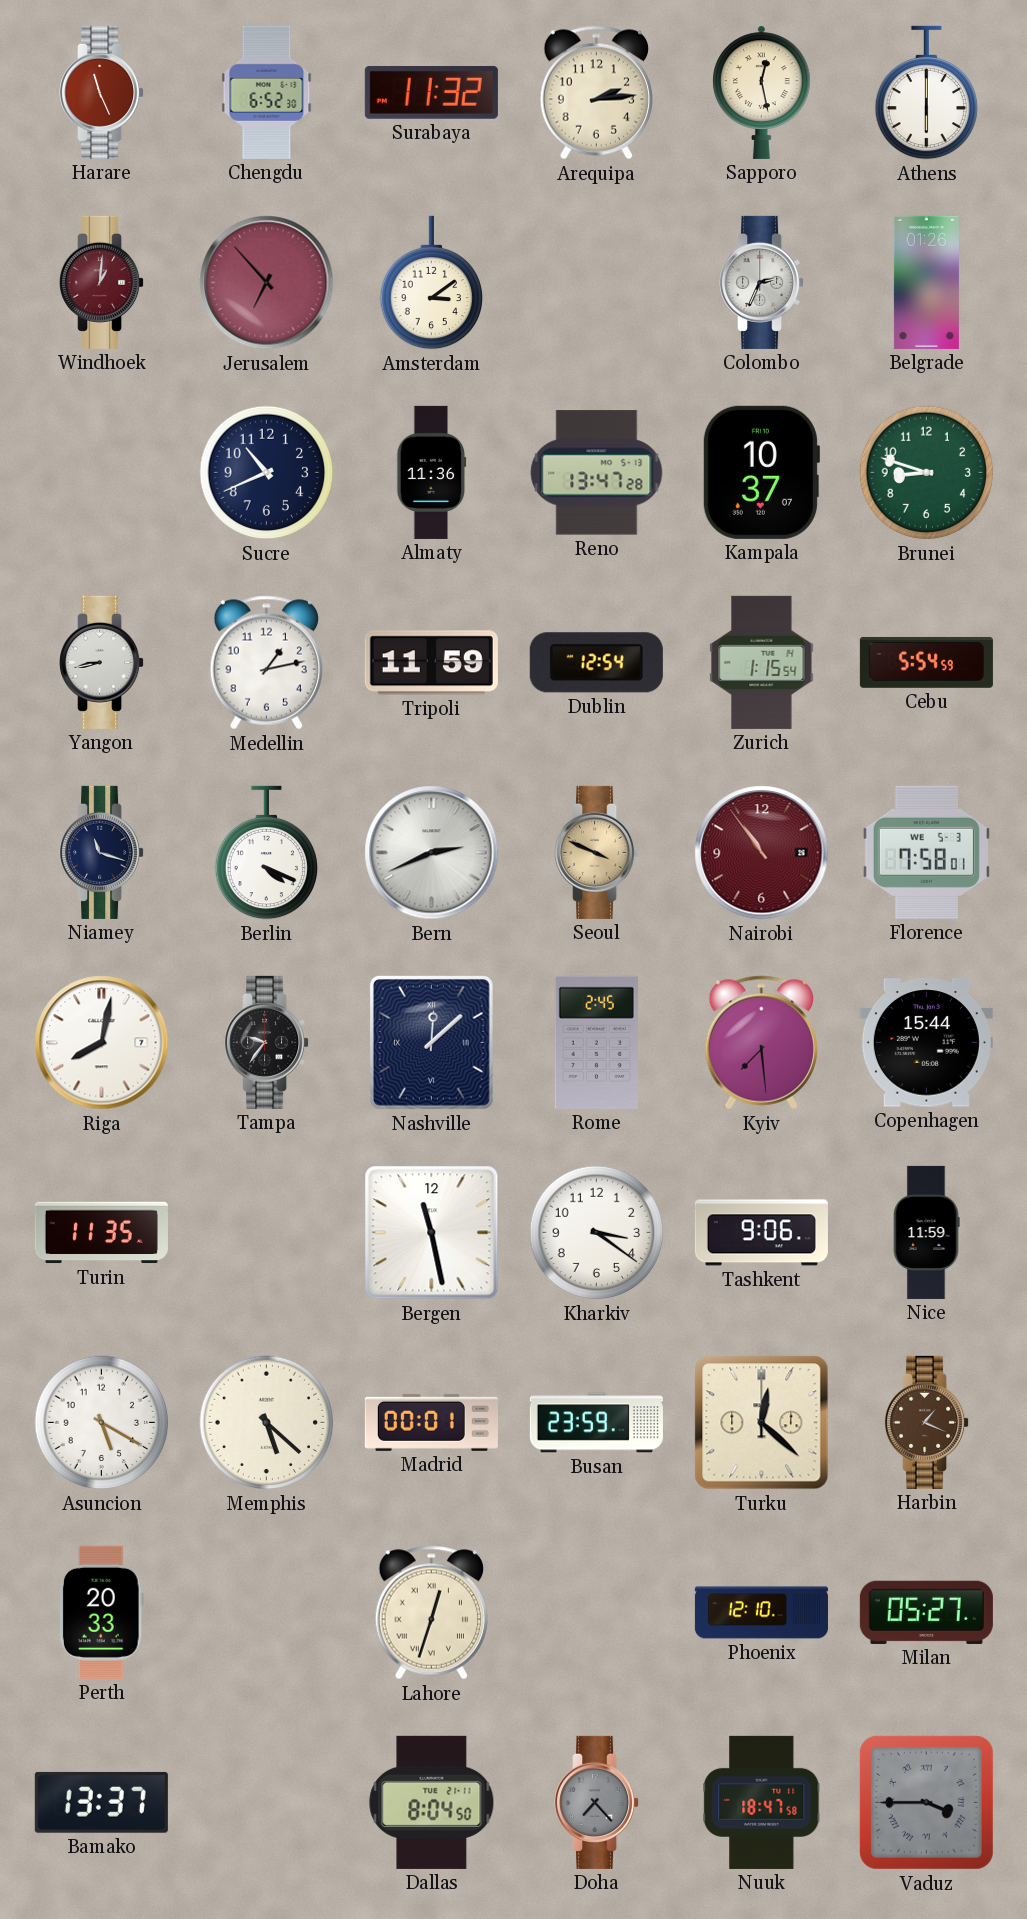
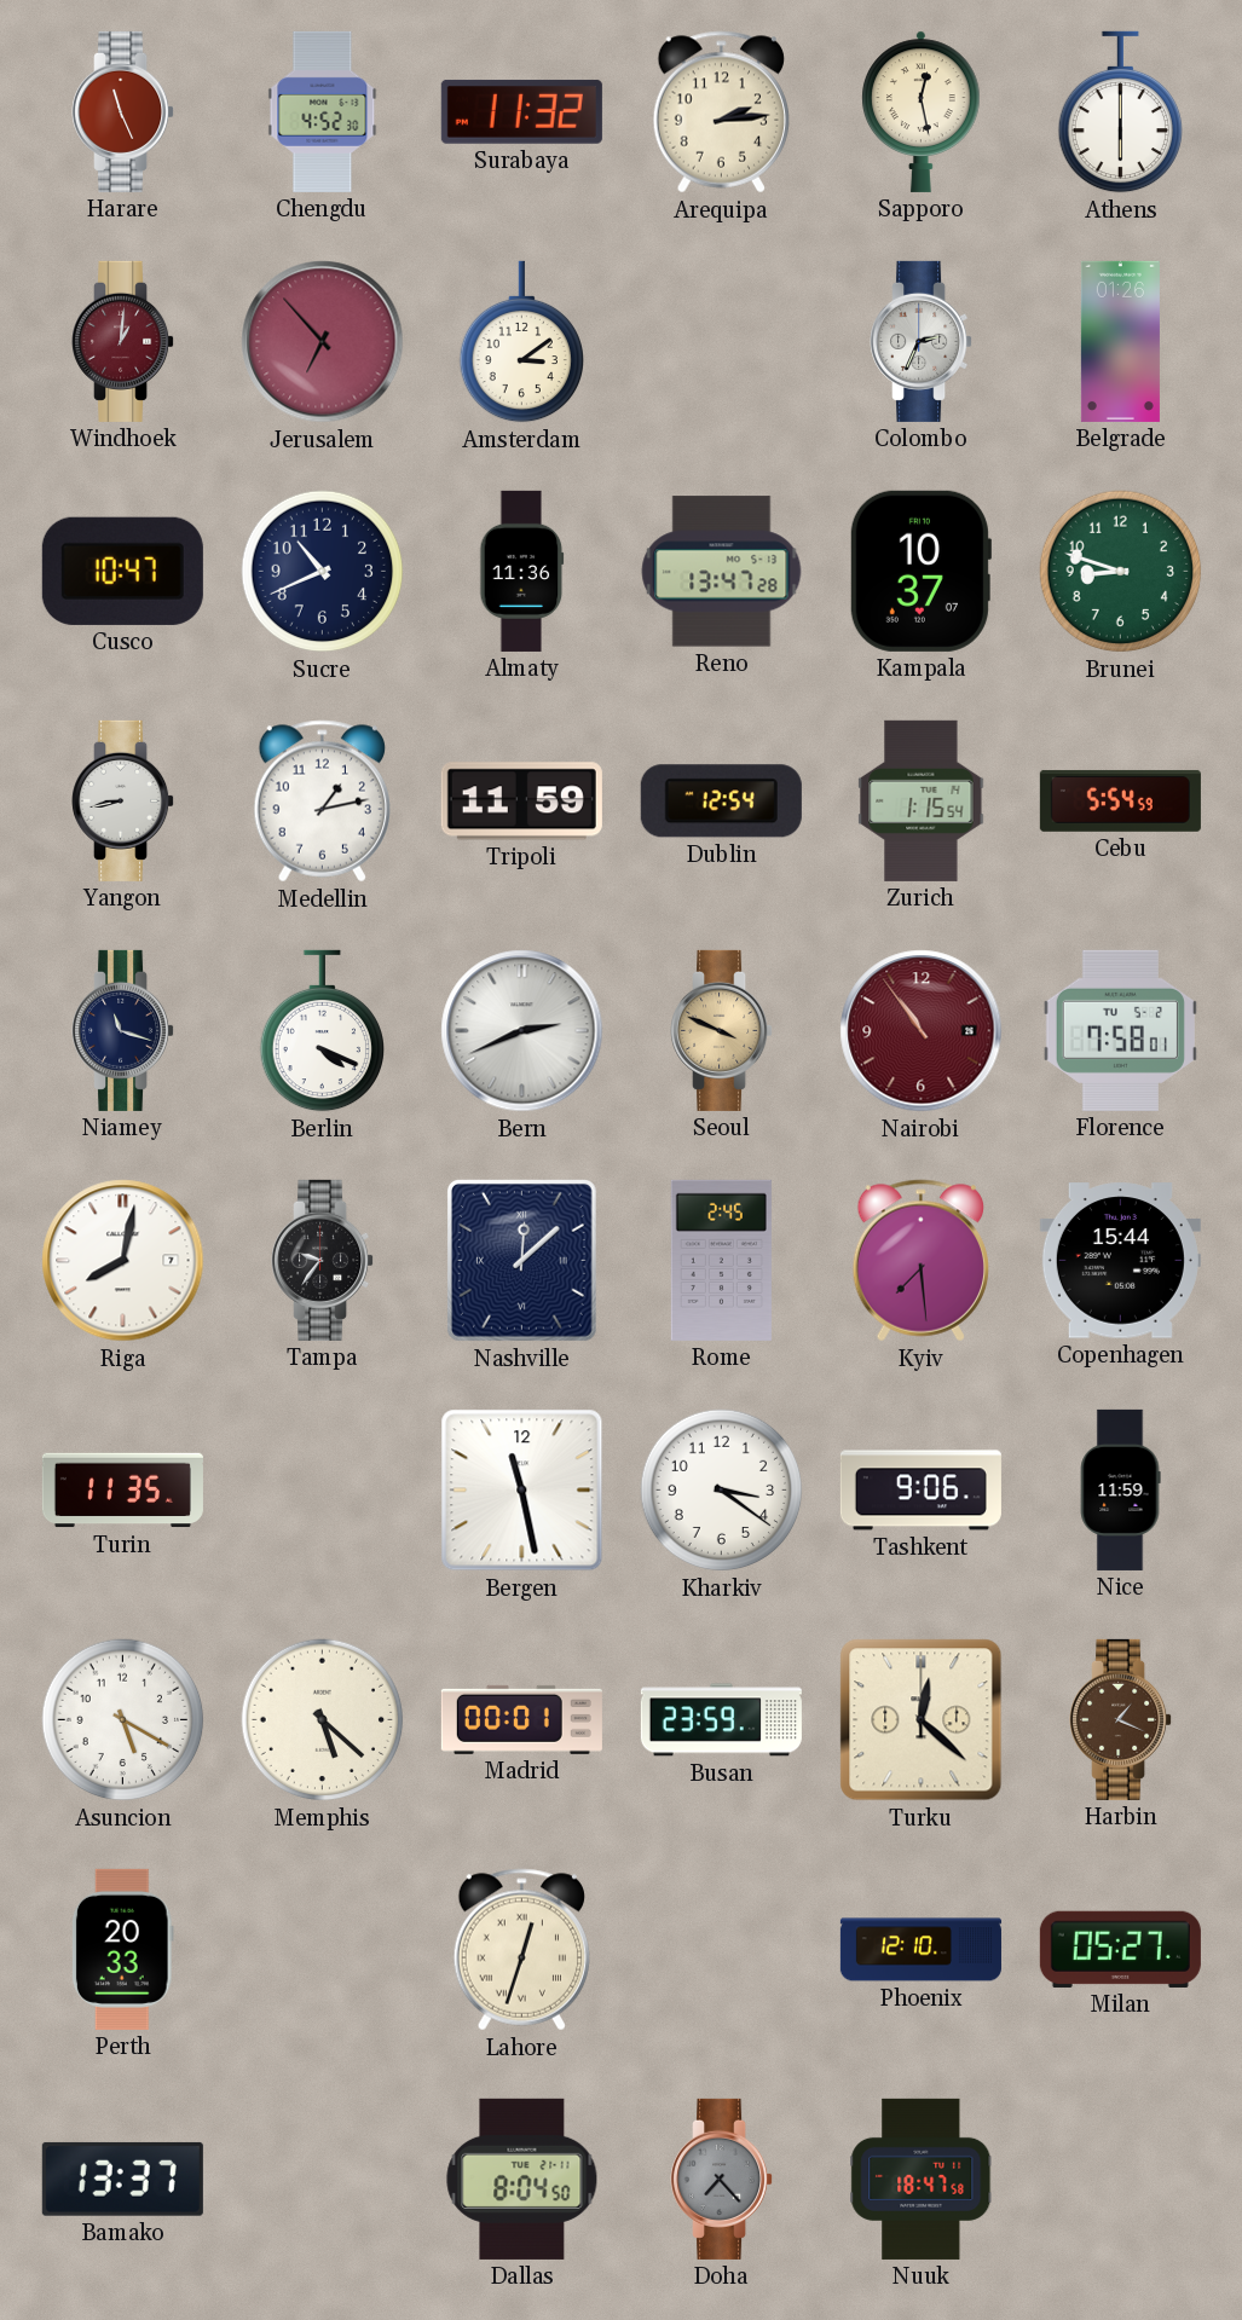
Chengdu: 6:52 -> 4:52 (323, 111)
Cusco: none -> 10:47 (122, 571)
Florence date: WE 5-3 -> TU 5-2 (1120, 1030)
Vaduz: 3:45 -> none (926, 1802)
